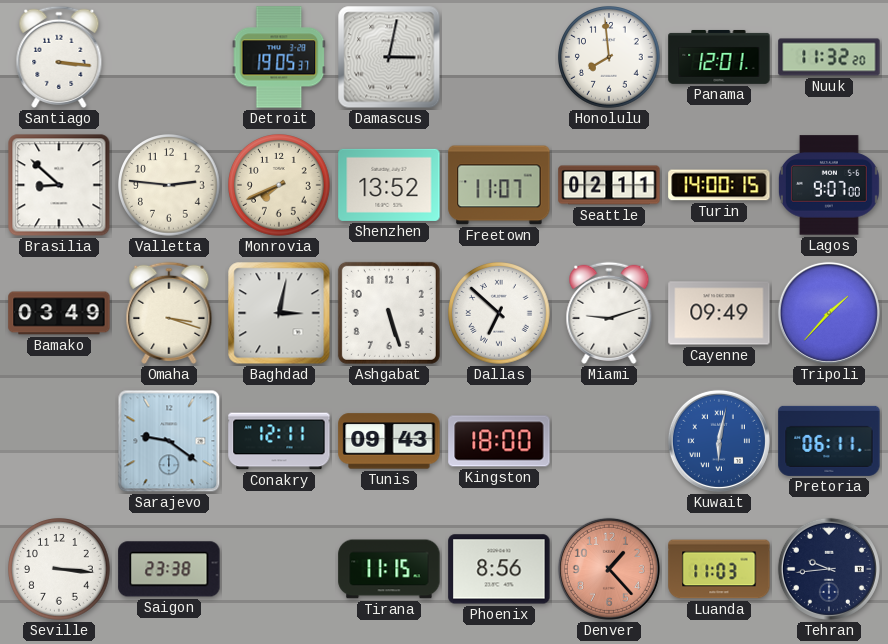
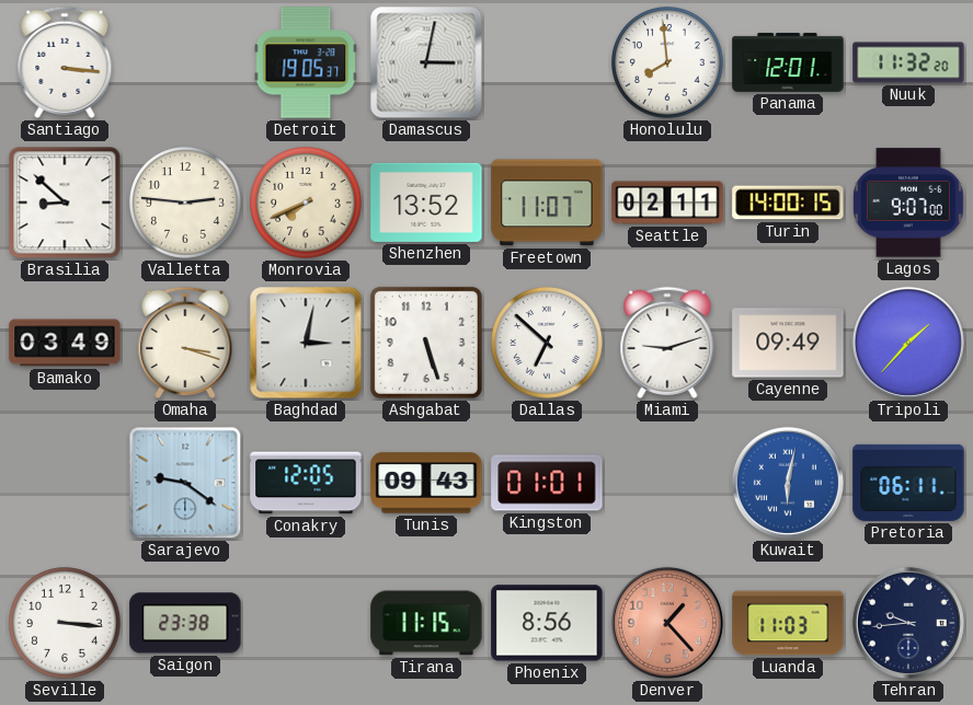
Conakry: 12:11 -> 12:05 (306, 483)
Kingston: 18:00 -> 01:01 (547, 483)
